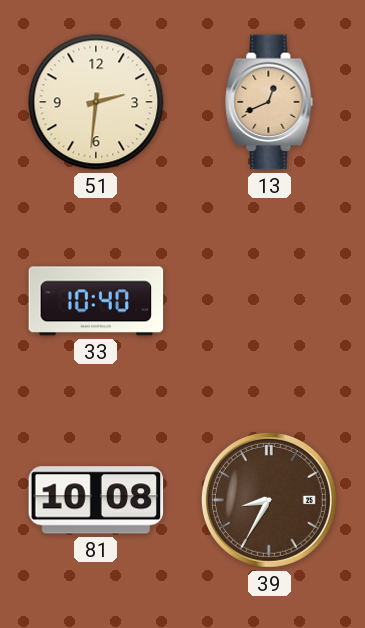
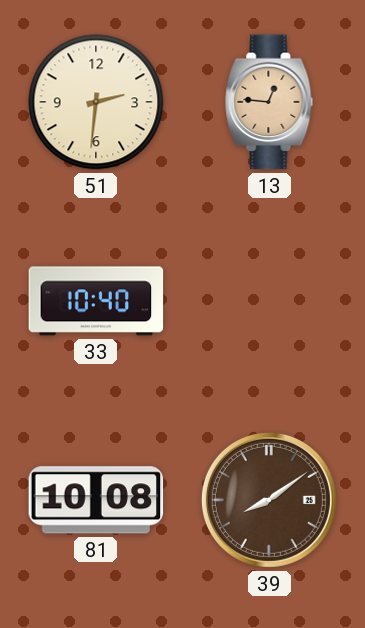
13: 12:41 -> 12:46 (269, 102)
39: 8:35 -> 8:09 (269, 500)
